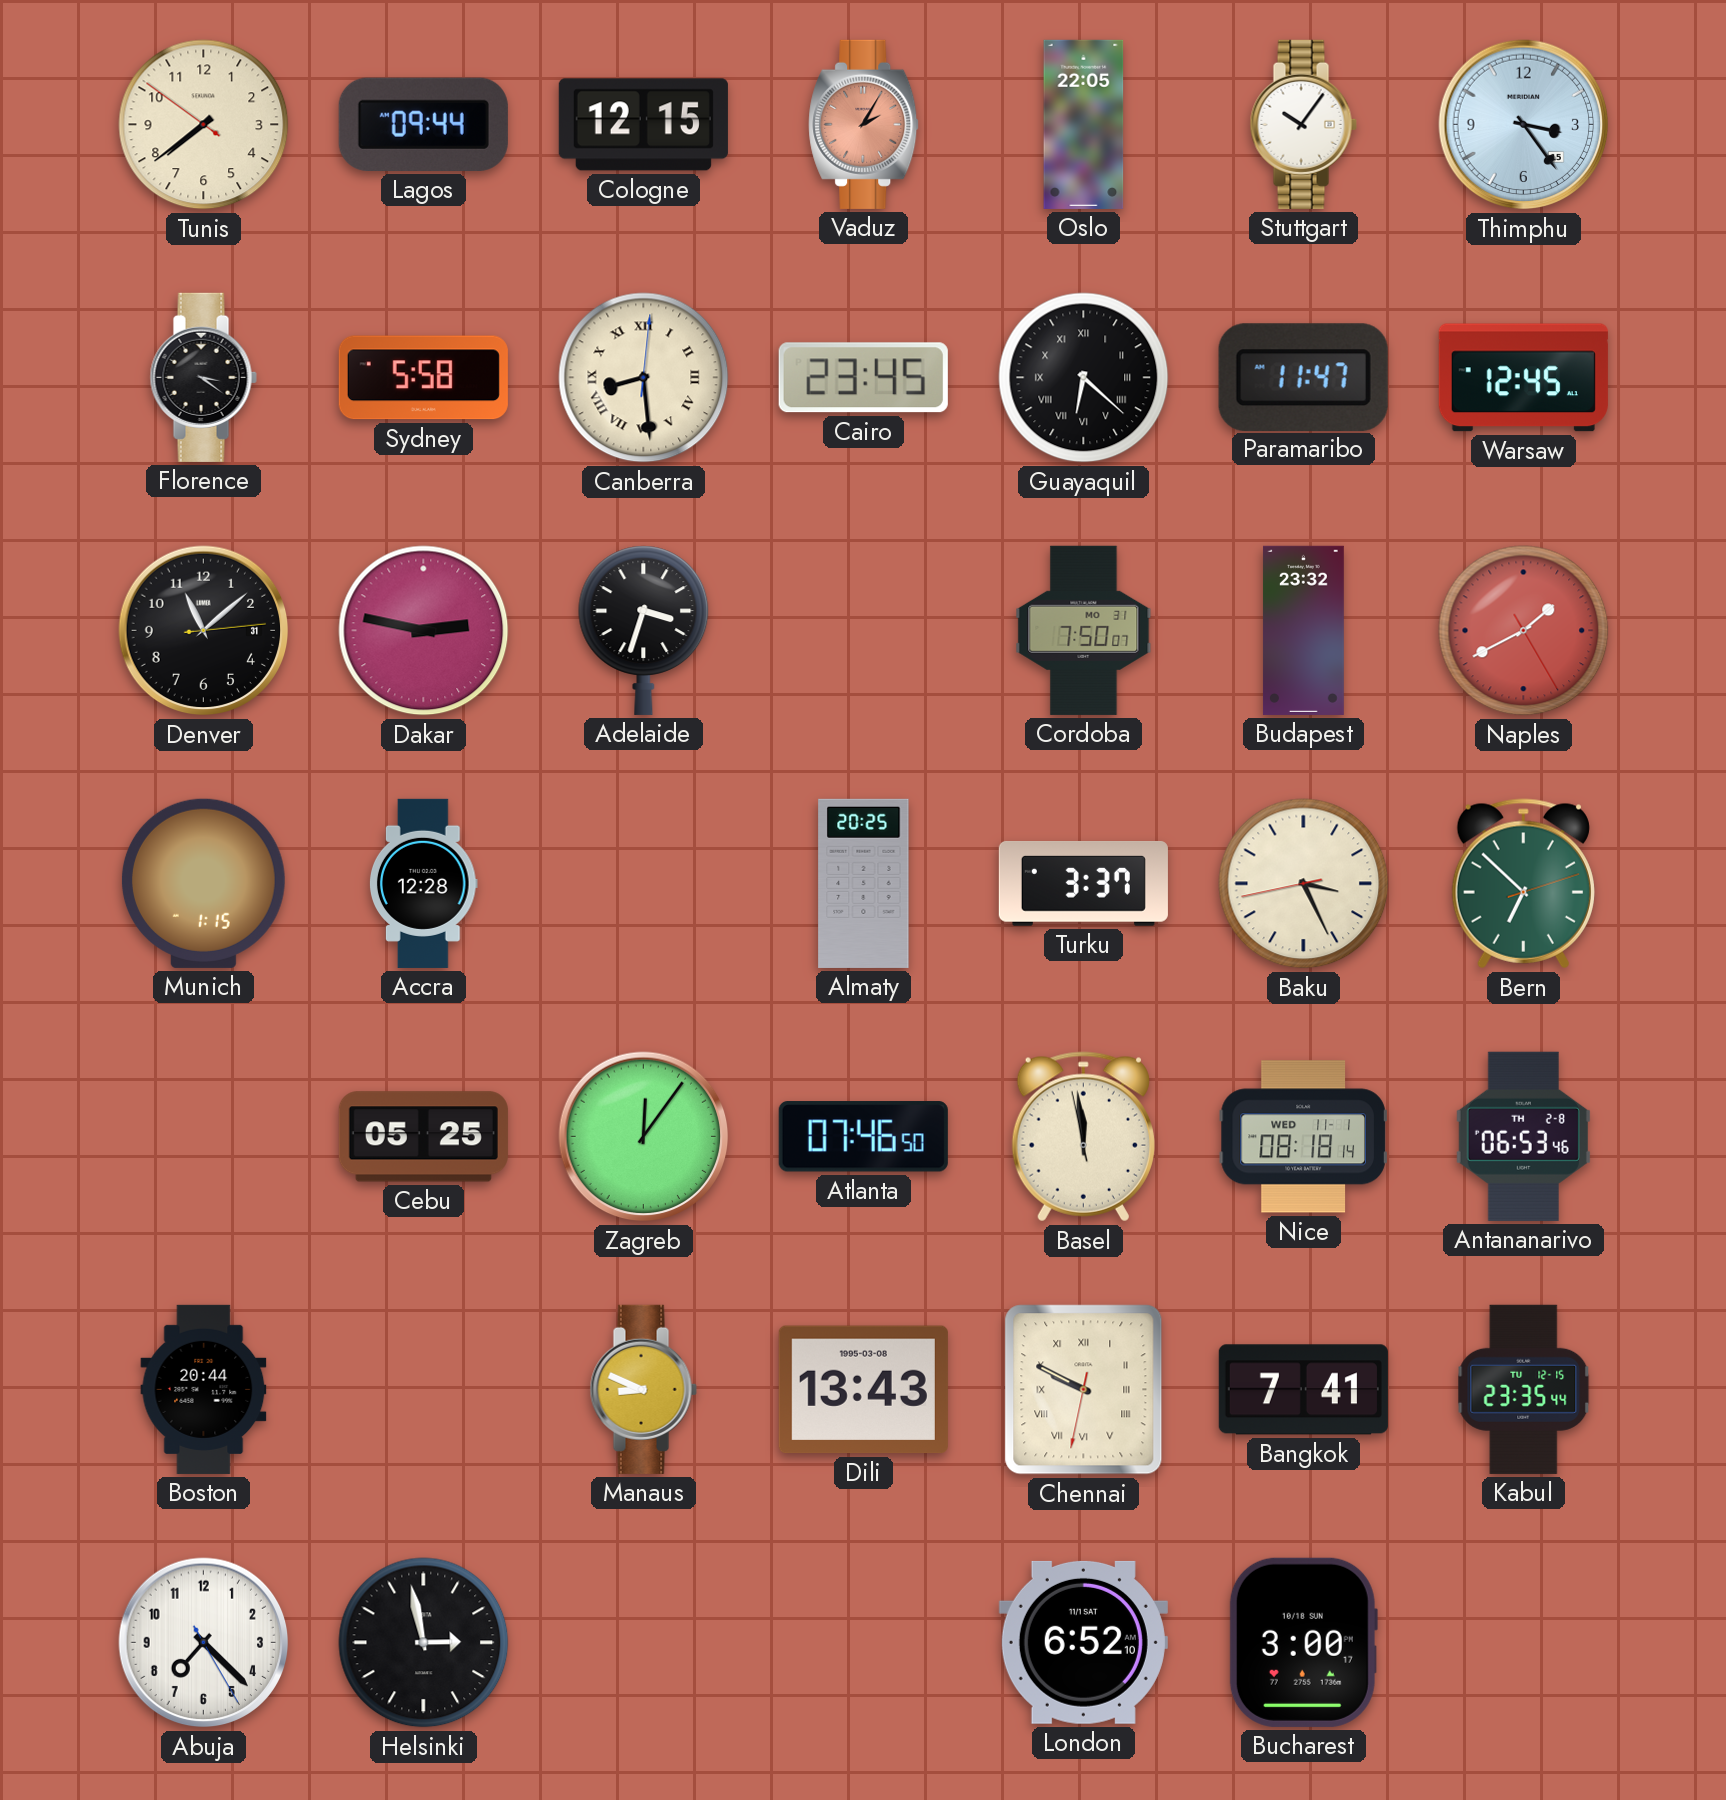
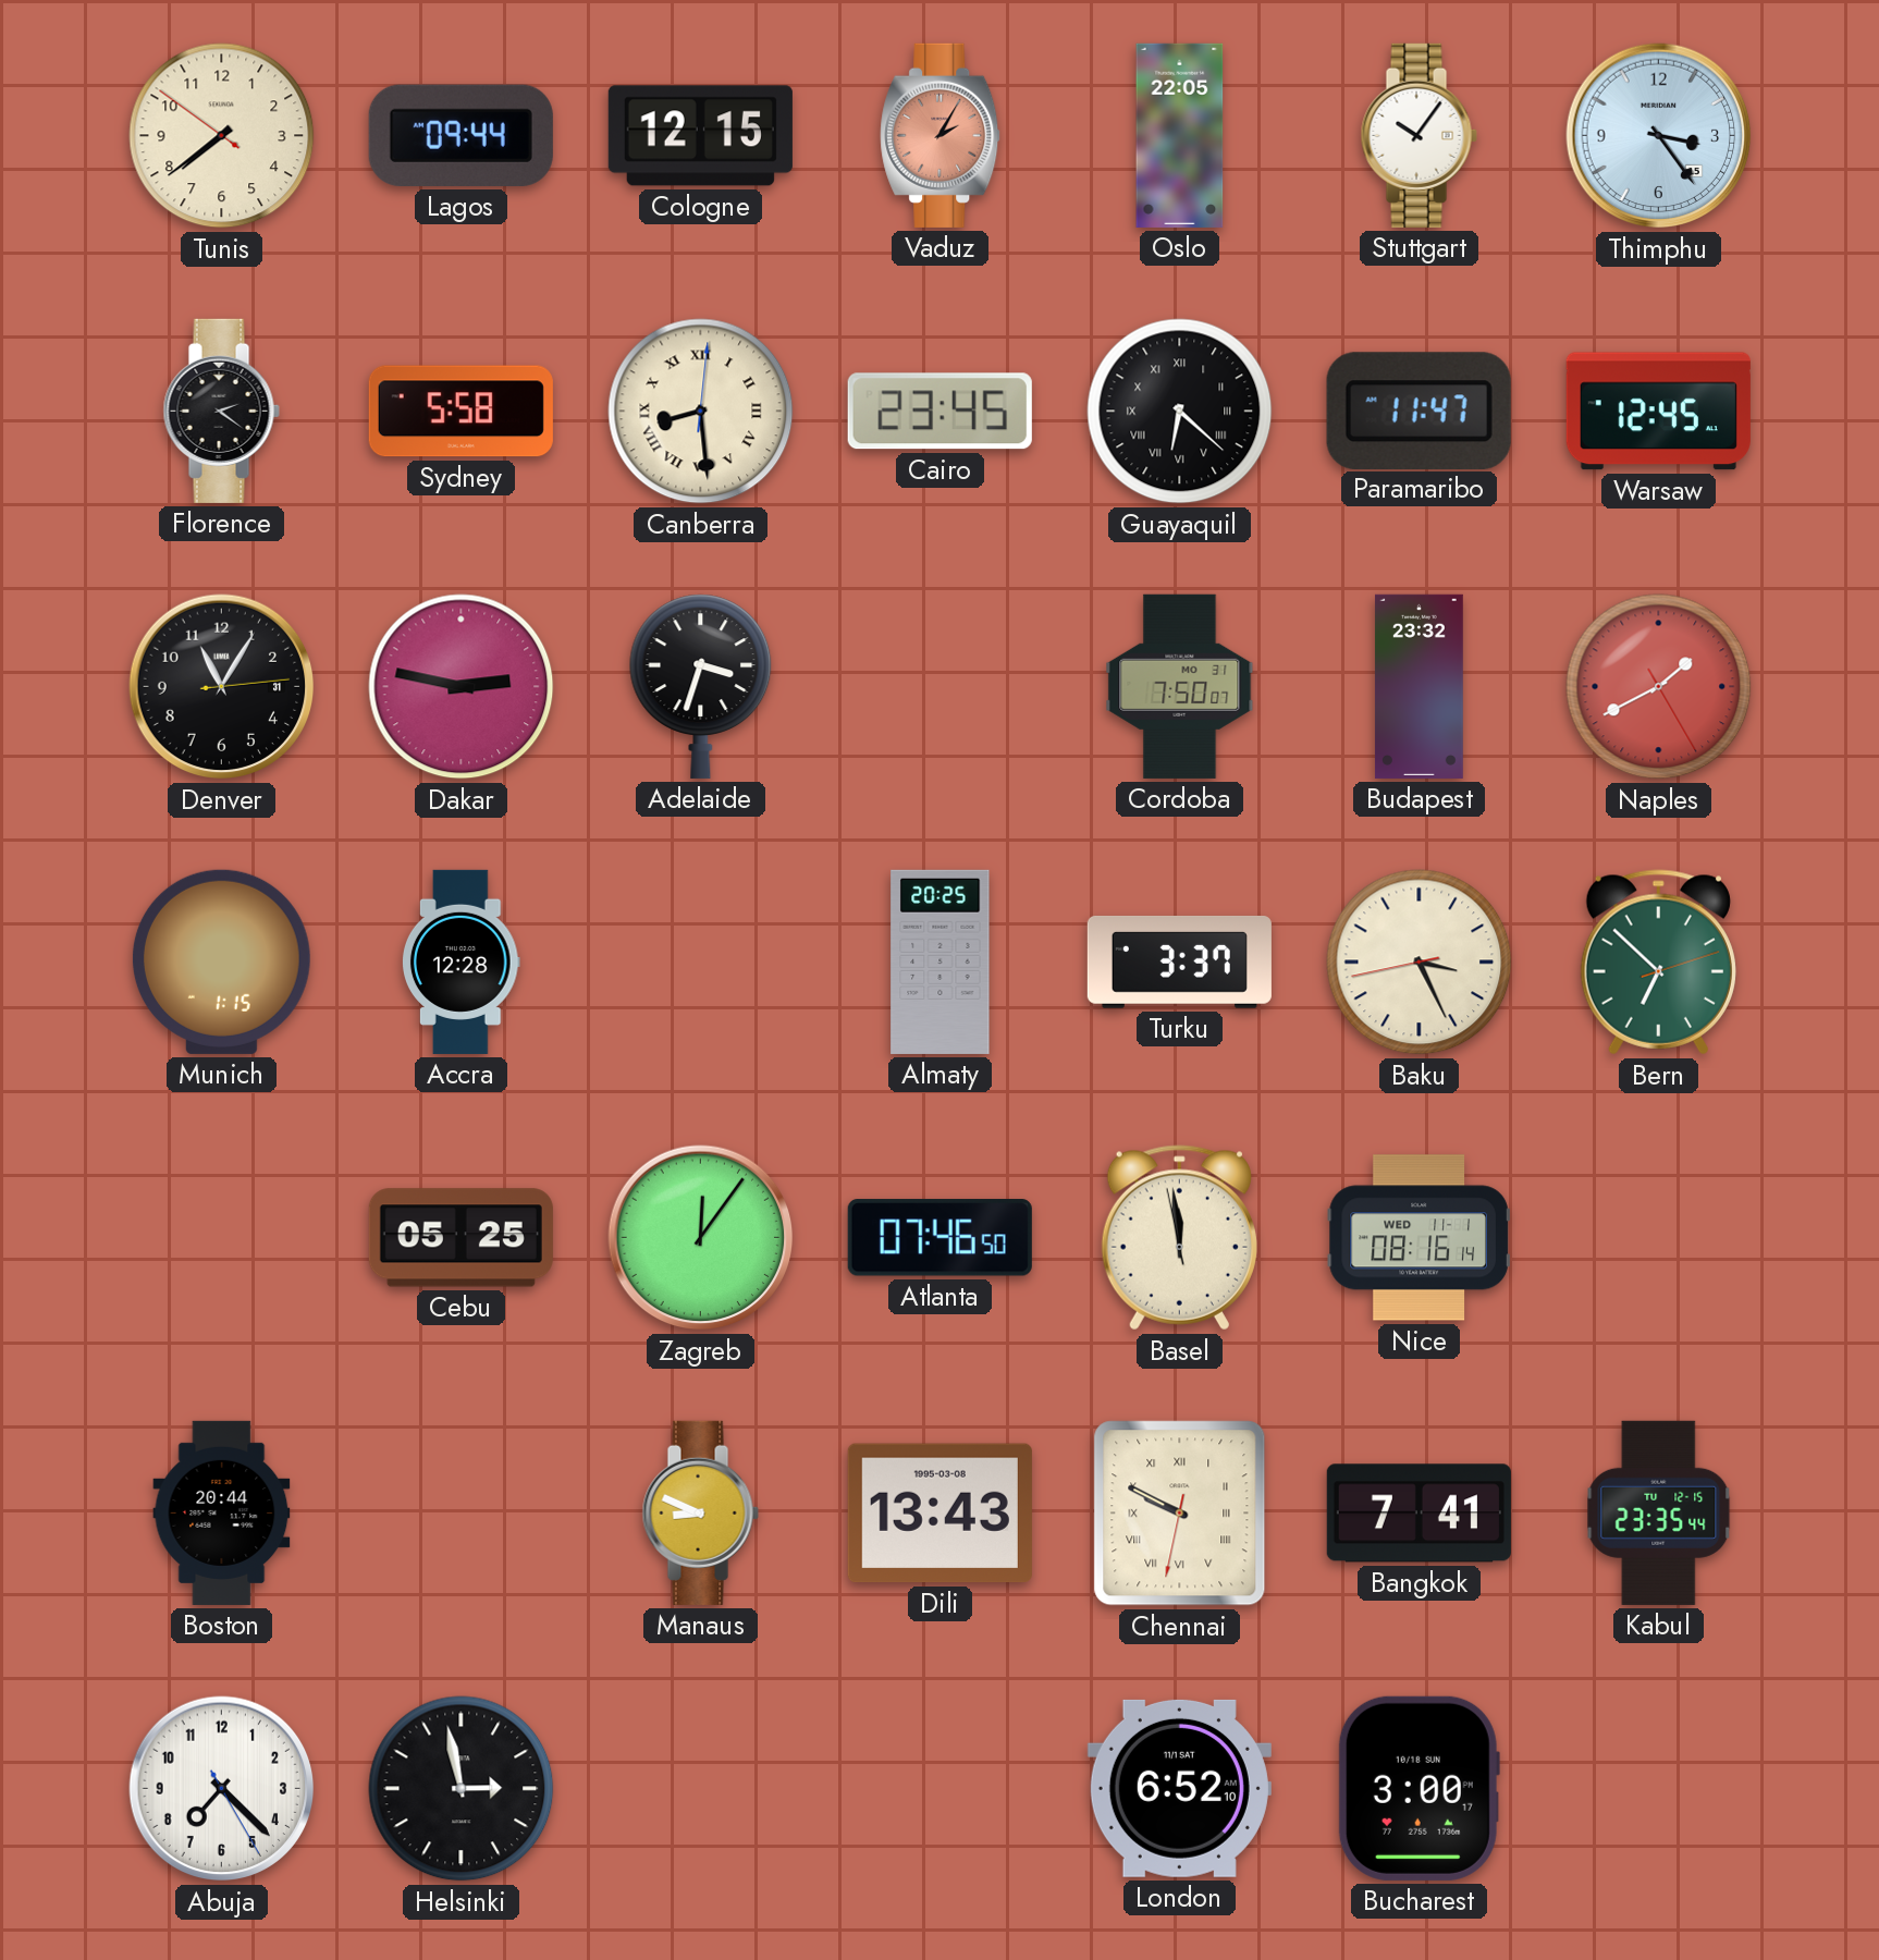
Florence: 3:21 -> 2:21 (221, 411)
Denver: 11:08 -> 11:05 (222, 687)
Nice: 08:18 -> 08:16 (1419, 1238)
Antananarivo: 06:53 -> none (1523, 1136)
